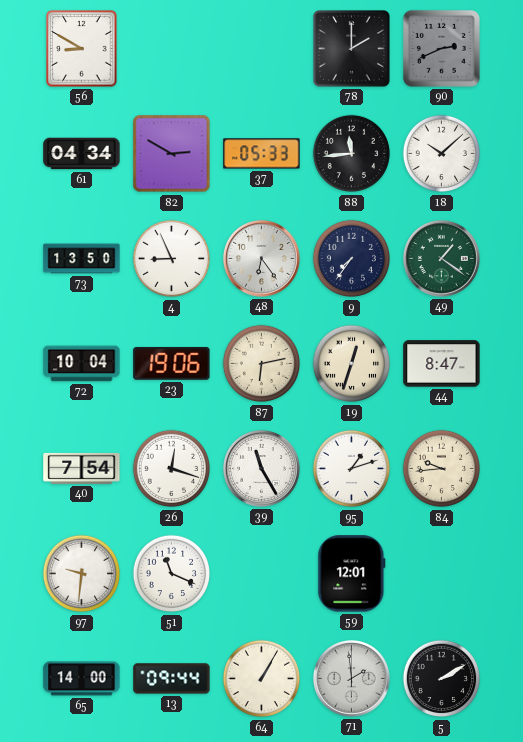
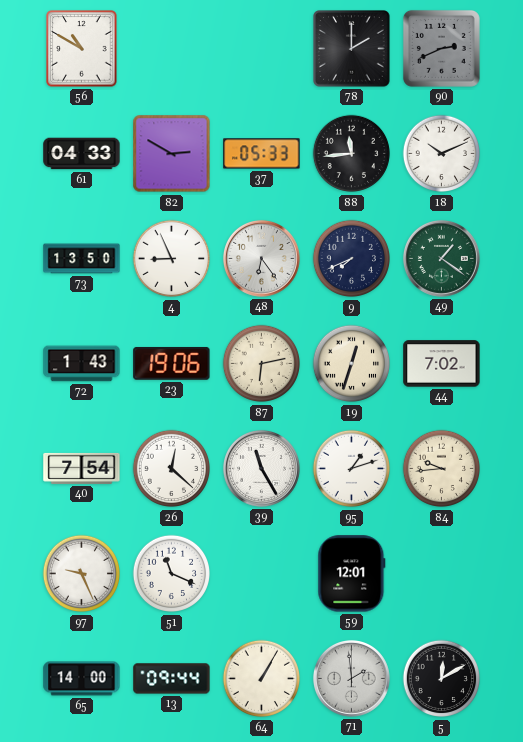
56: 8:50 -> 10:50 (82, 49)
61: 04:34 -> 04:33 (82, 154)
18: 10:08 -> 10:11 (442, 154)
9: 7:36 -> 7:41 (352, 259)
72: 10:04 -> 1:43 (82, 364)
44: 8:47 -> 7:02 (442, 364)
26: 12:18 -> 12:22 (172, 469)
97: 9:31 -> 9:26 (82, 574)
5: 2:10 -> 12:10 (442, 679)
